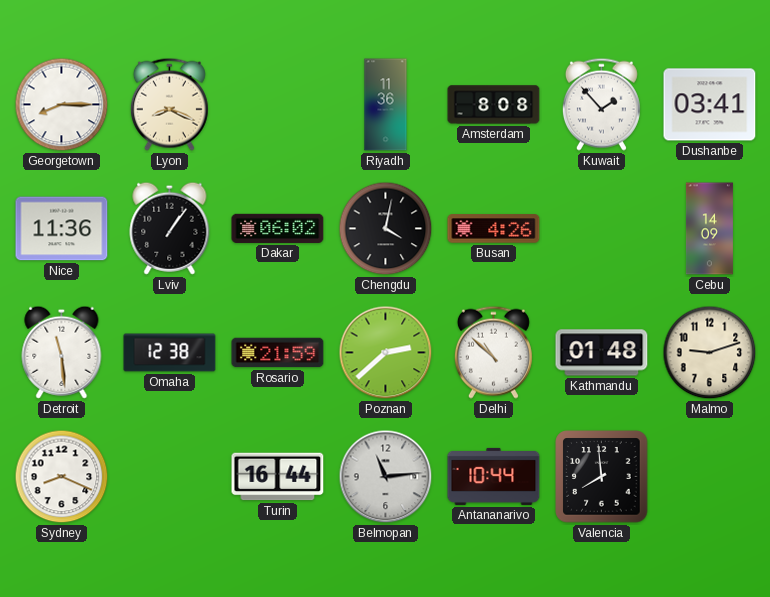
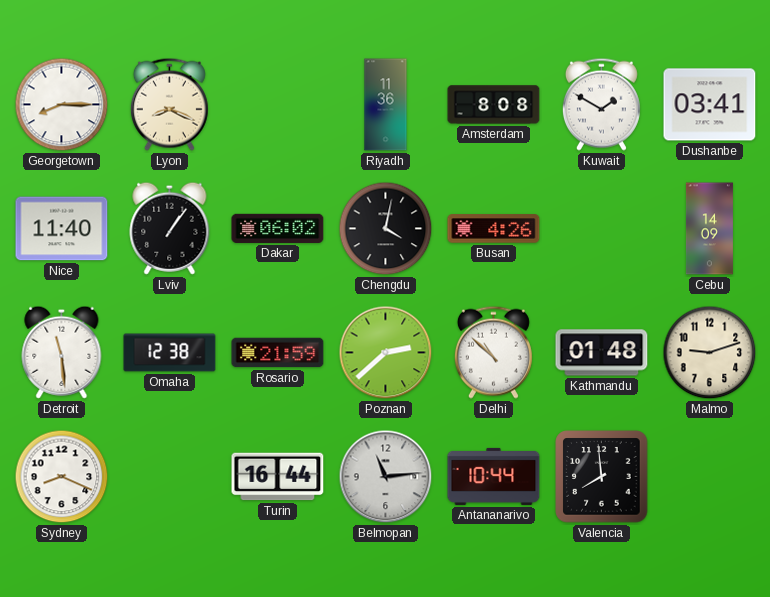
Kuwait: 1:53 -> 1:50 (601, 104)
Nice: 11:36 -> 11:40 (62, 229)
